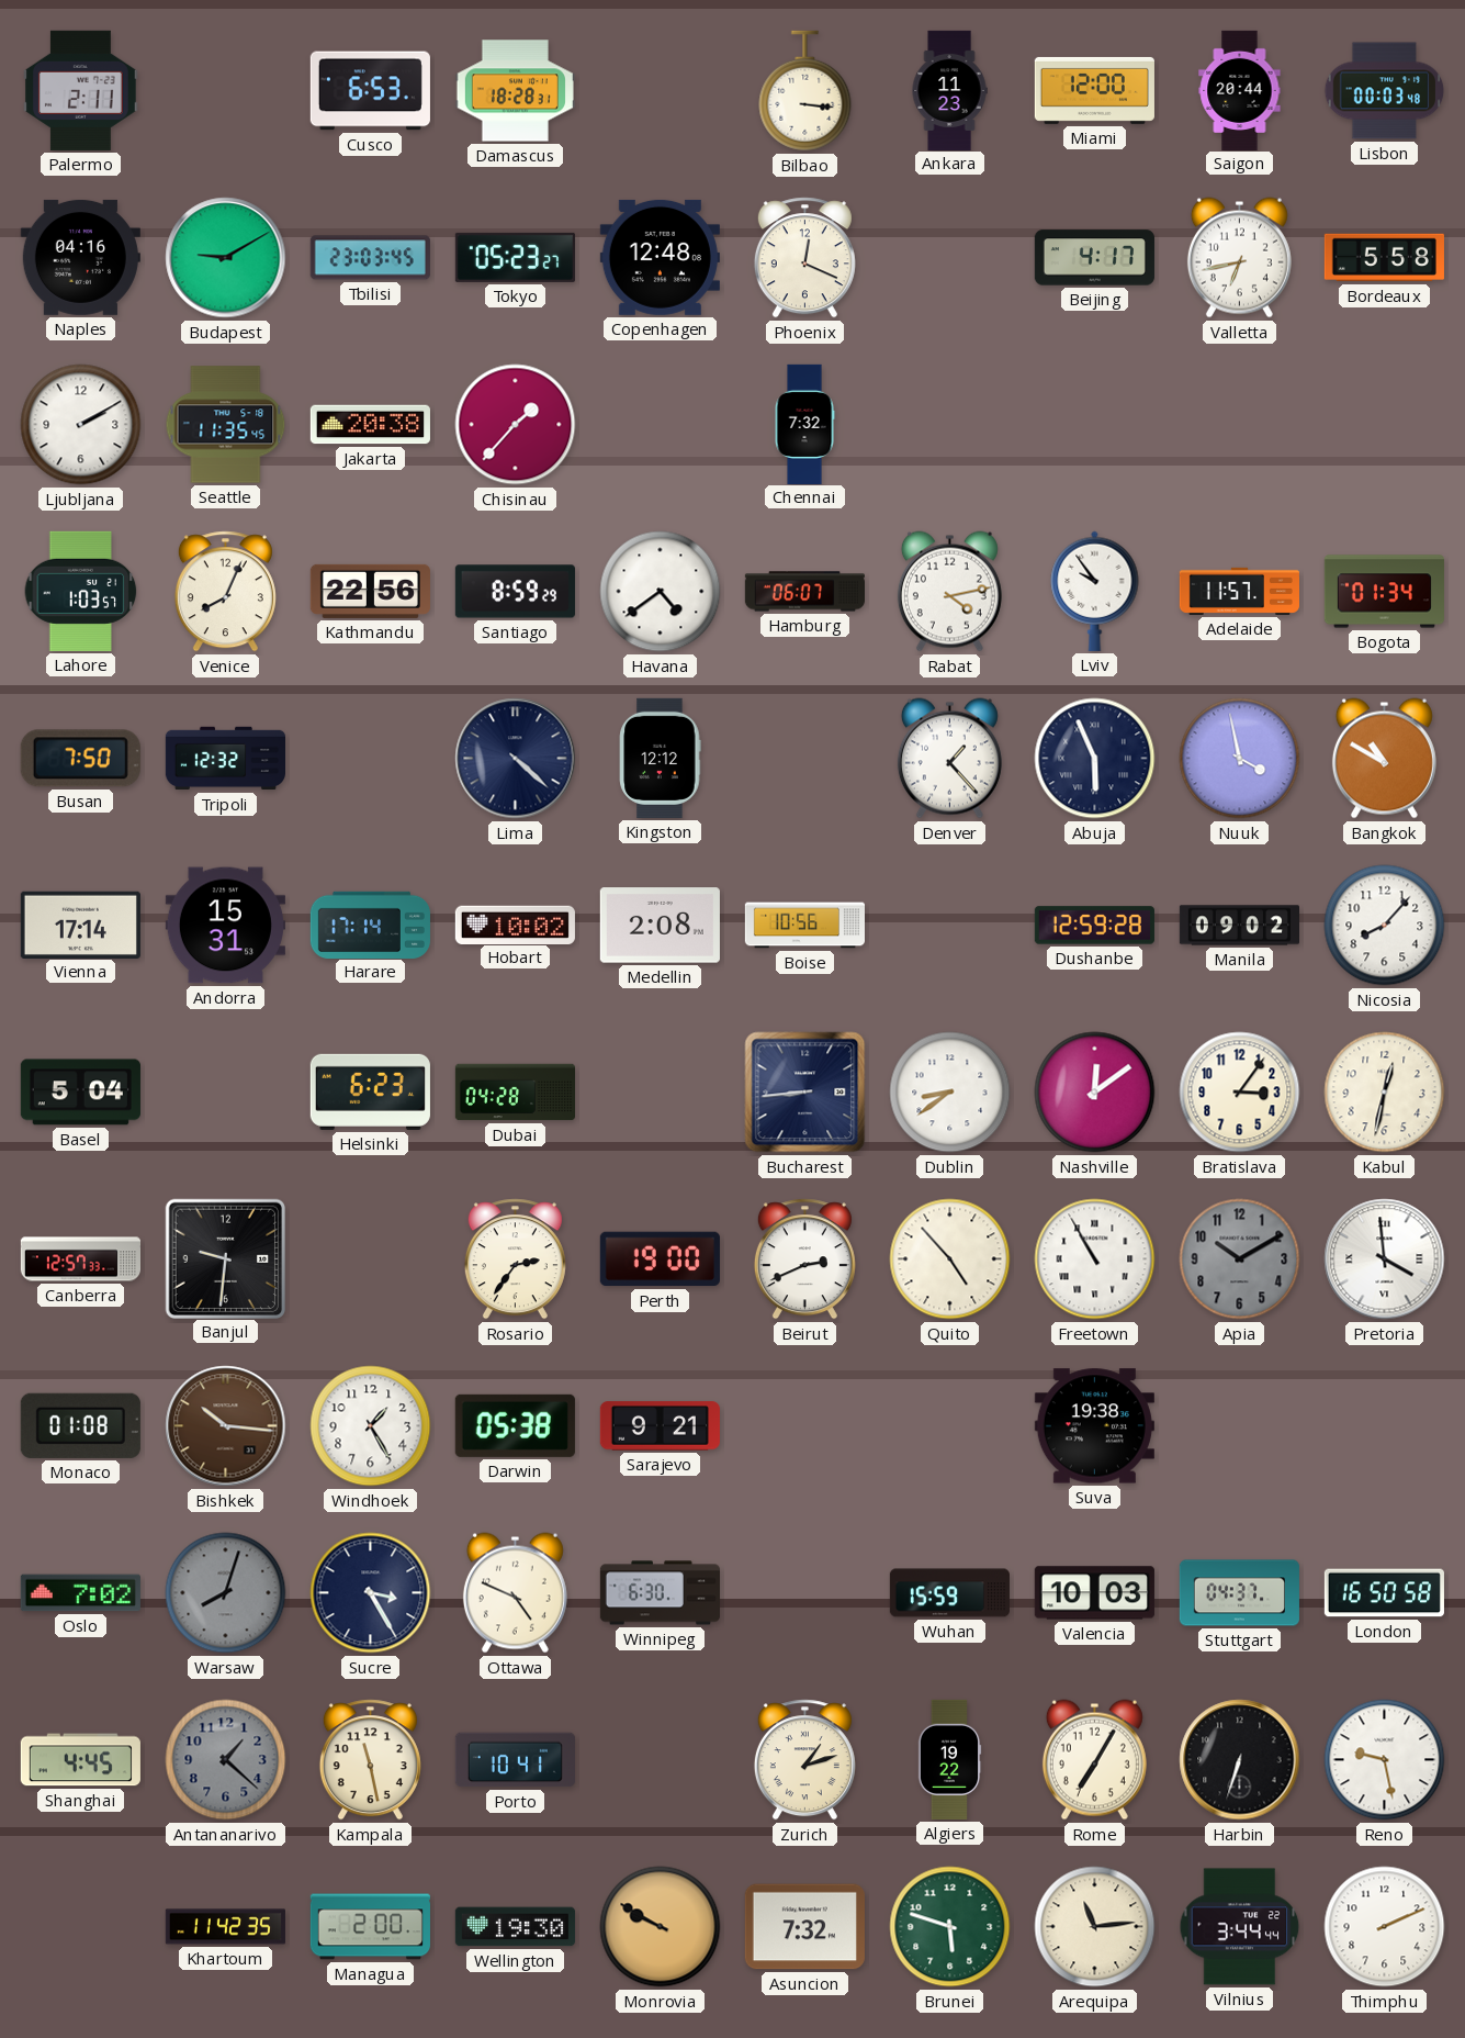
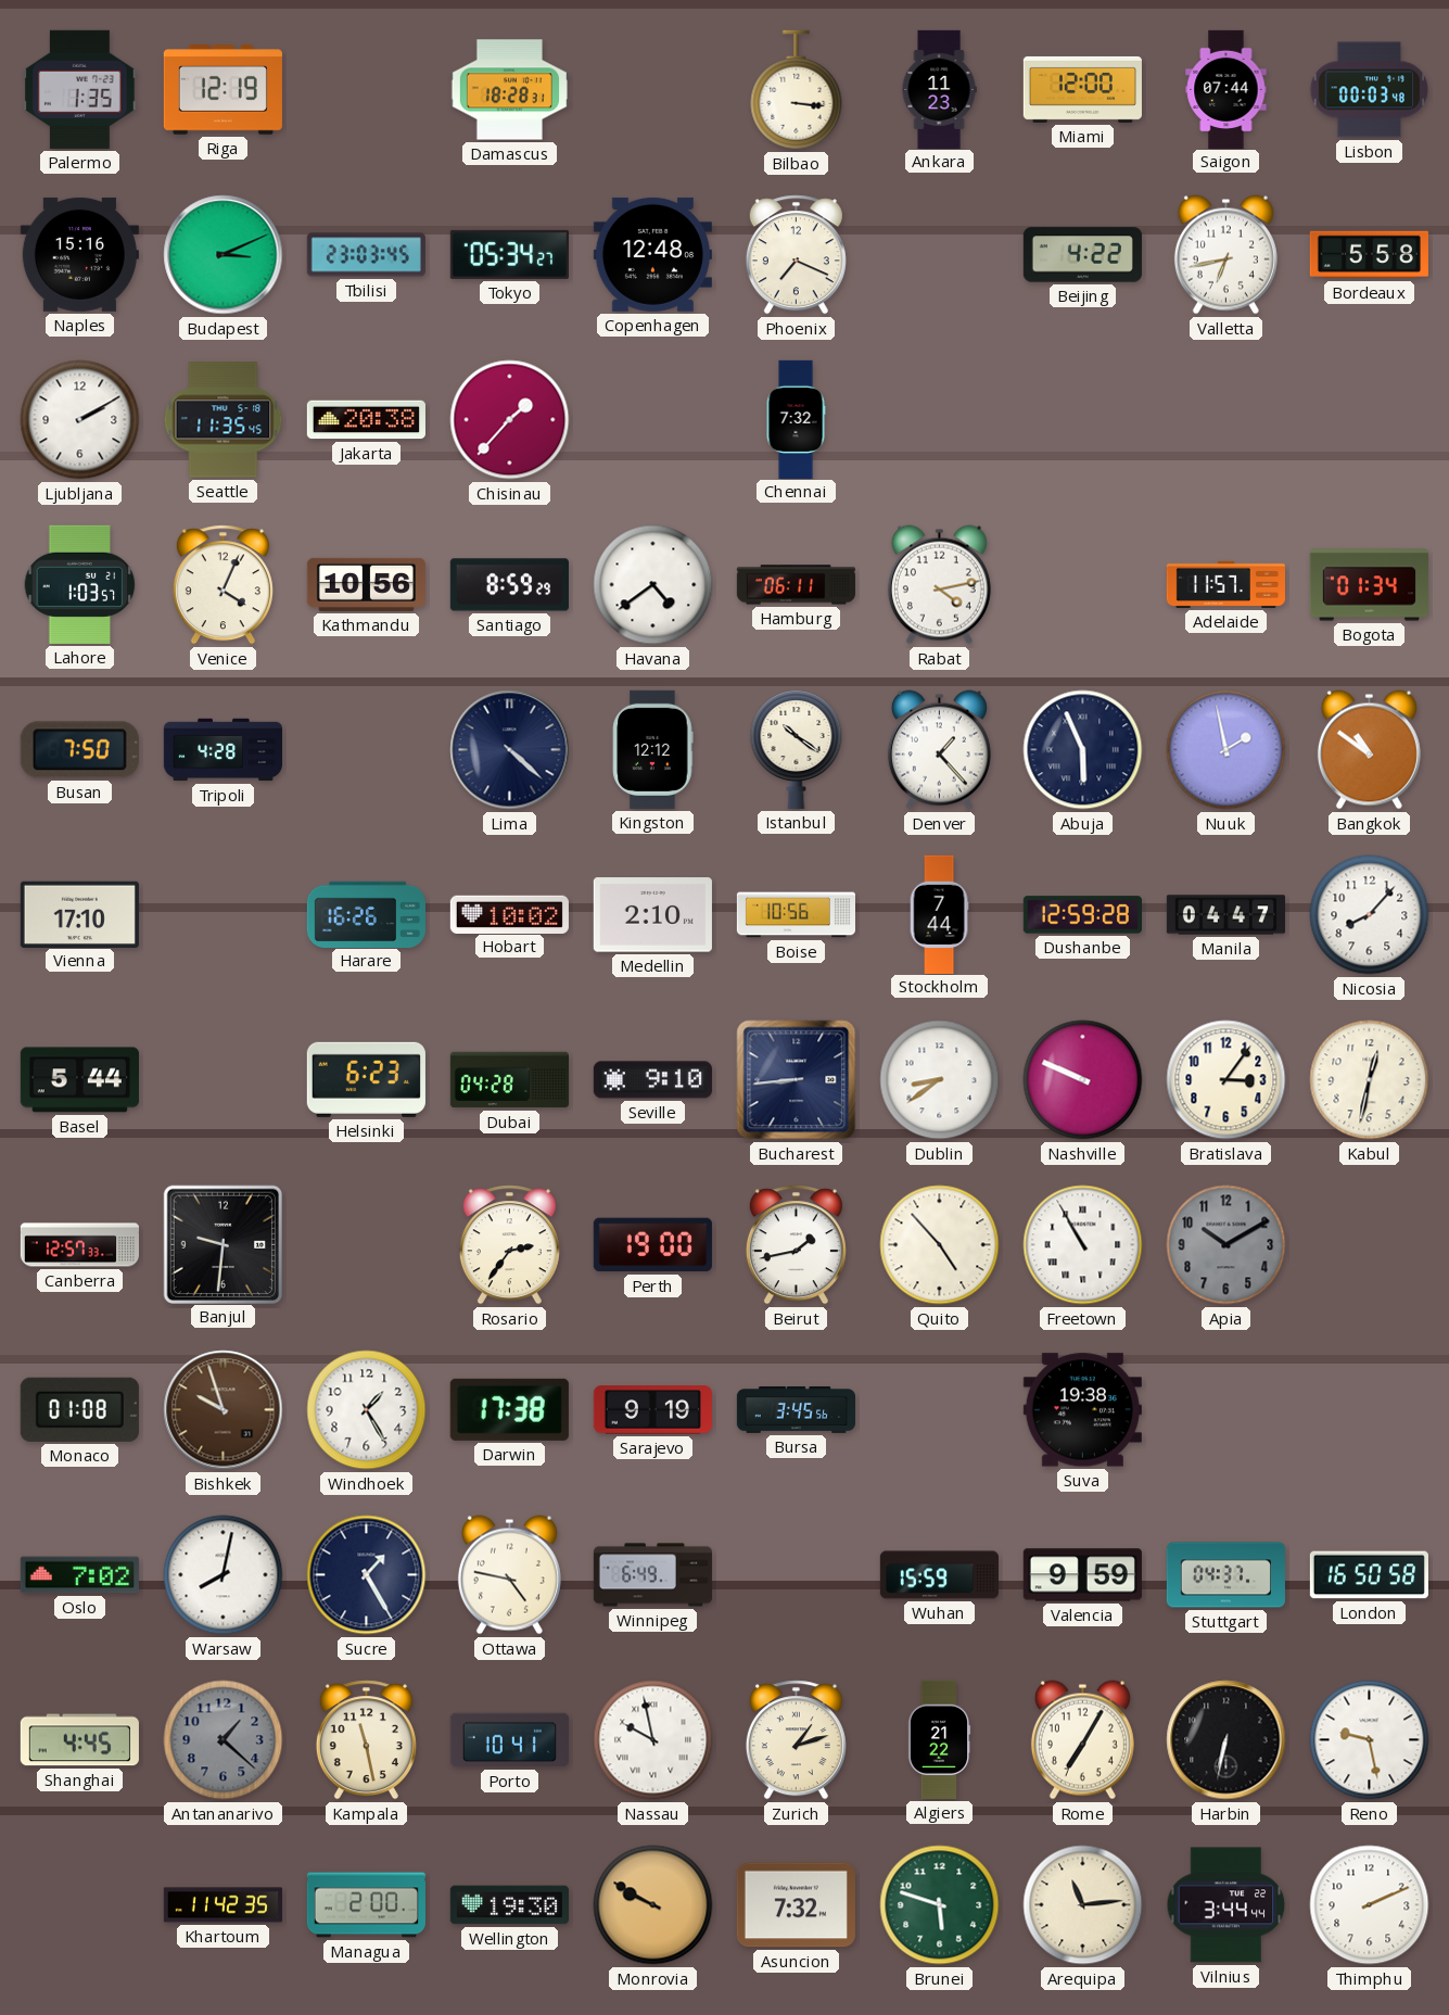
Palermo: 2:11 -> 1:35 (80, 89)
Riga: none -> 12:19 (223, 90)
Cusco: 6:53 -> none (370, 91)
Saigon: 20:44 -> 07:44 (1226, 89)
Naples: 04:16 -> 15:16 (79, 254)
Budapest: 9:10 -> 3:11 (224, 255)
Tokyo: 05:23 -> 05:34 (509, 254)
Phoenix: 12:19 -> 7:19 (796, 255)
Beijing: 4:17 -> 4:22 (1082, 255)
Venice: 8:04 -> 4:04 (223, 585)
Kathmandu: 22:56 -> 10:56 (366, 584)
Hamburg: 06:07 -> 06:11 (796, 585)
Lviv: 9:54 -> none (1095, 591)
Tripoli: 12:32 -> 4:28 (223, 750)
Istanbul: none -> 10:21 (797, 749)
Nuuk: 3:58 -> 1:58 (1226, 750)
Bangkok: 10:50 -> 10:51 (1369, 750)
Vienna: 17:14 -> 17:10 (79, 914)
Andorra: 15:31 -> none (225, 926)
Harare: 17:14 -> 16:26 (366, 914)
Medellin: 2:08 -> 2:10 (652, 915)
Stockholm: none -> 7:44 (939, 914)
Manila: 09:02 -> 04:47 (1225, 915)
Basel: 5:04 -> 5:44 (79, 1080)
Seville: none -> 9:10 (652, 1080)
Nashville: 12:09 -> 9:49 (1083, 1080)
Beirut: 2:41 -> 1:43 (796, 1245)
Pretoria: 3:59 -> none (1385, 1259)
Bishkek: 10:16 -> 9:57 (224, 1410)
Darwin: 05:38 -> 17:38 (509, 1409)
Sarajevo: 9:21 -> 9:19 (652, 1410)
Bursa: none -> 3:45 (796, 1410)
Warsaw: 8:03 -> 8:02 (224, 1575)
Warsaw dial: grey -> white (224, 1575)
Sucre: 3:25 -> 1:25 (367, 1575)
Ottawa: 4:49 -> 4:47 (509, 1575)
Winnipeg: 6:30 -> 6:49 (652, 1575)
Valencia: 10:03 -> 9:59 (1082, 1575)
Nassau: none -> 9:58 (653, 1740)
Algiers: 19:22 -> 21:22 (939, 1739)
Harbin: 6:33 -> 6:32 (1226, 1740)
